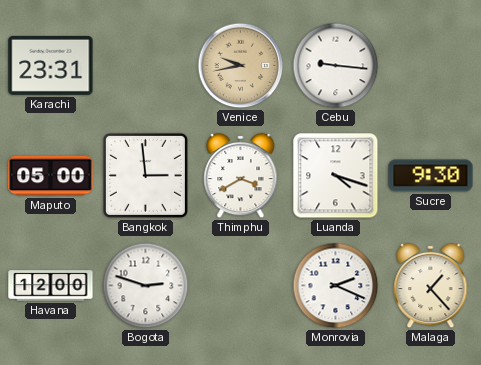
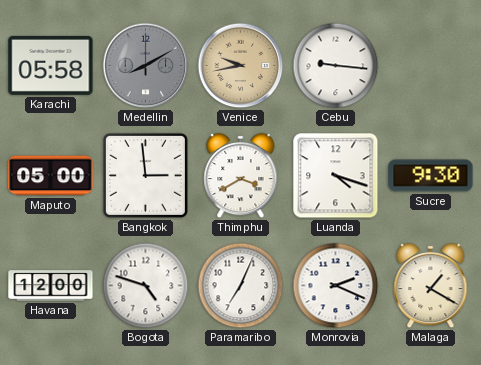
Karachi: 23:31 -> 05:58 (51, 65)
Medellin: none -> 8:10 (146, 66)
Bogota: 2:48 -> 4:48 (146, 286)
Paramaribo: none -> 7:04 (241, 286)
Malaga: 1:23 -> 1:20 (431, 286)
